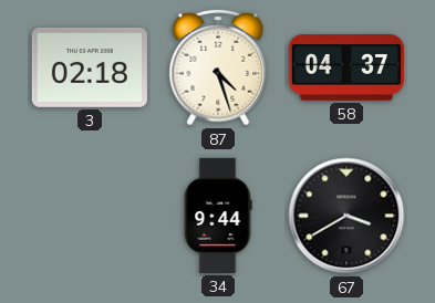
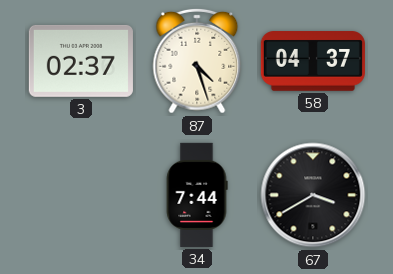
3: 02:18 -> 02:37 (81, 61)
34: 9:44 -> 7:44 (197, 195)
